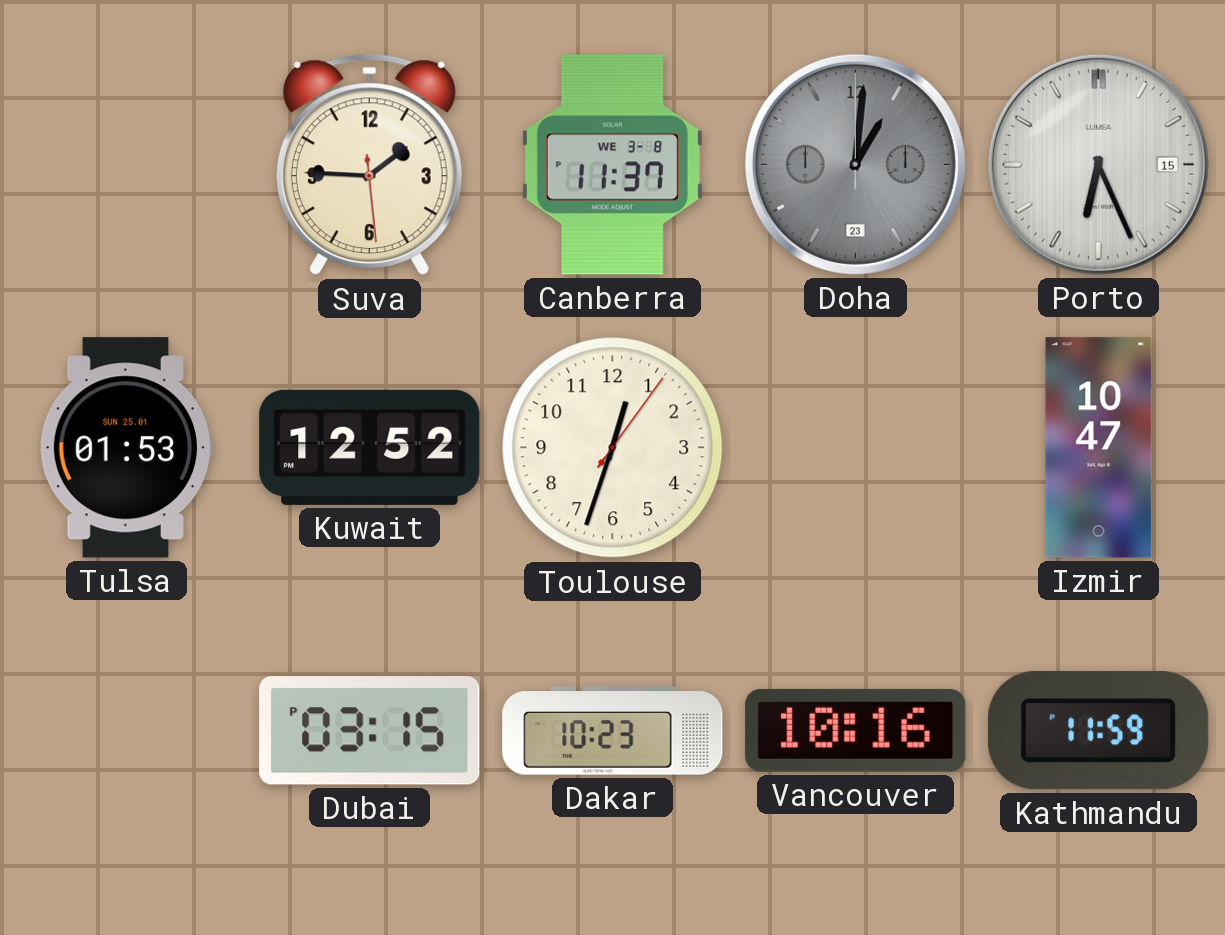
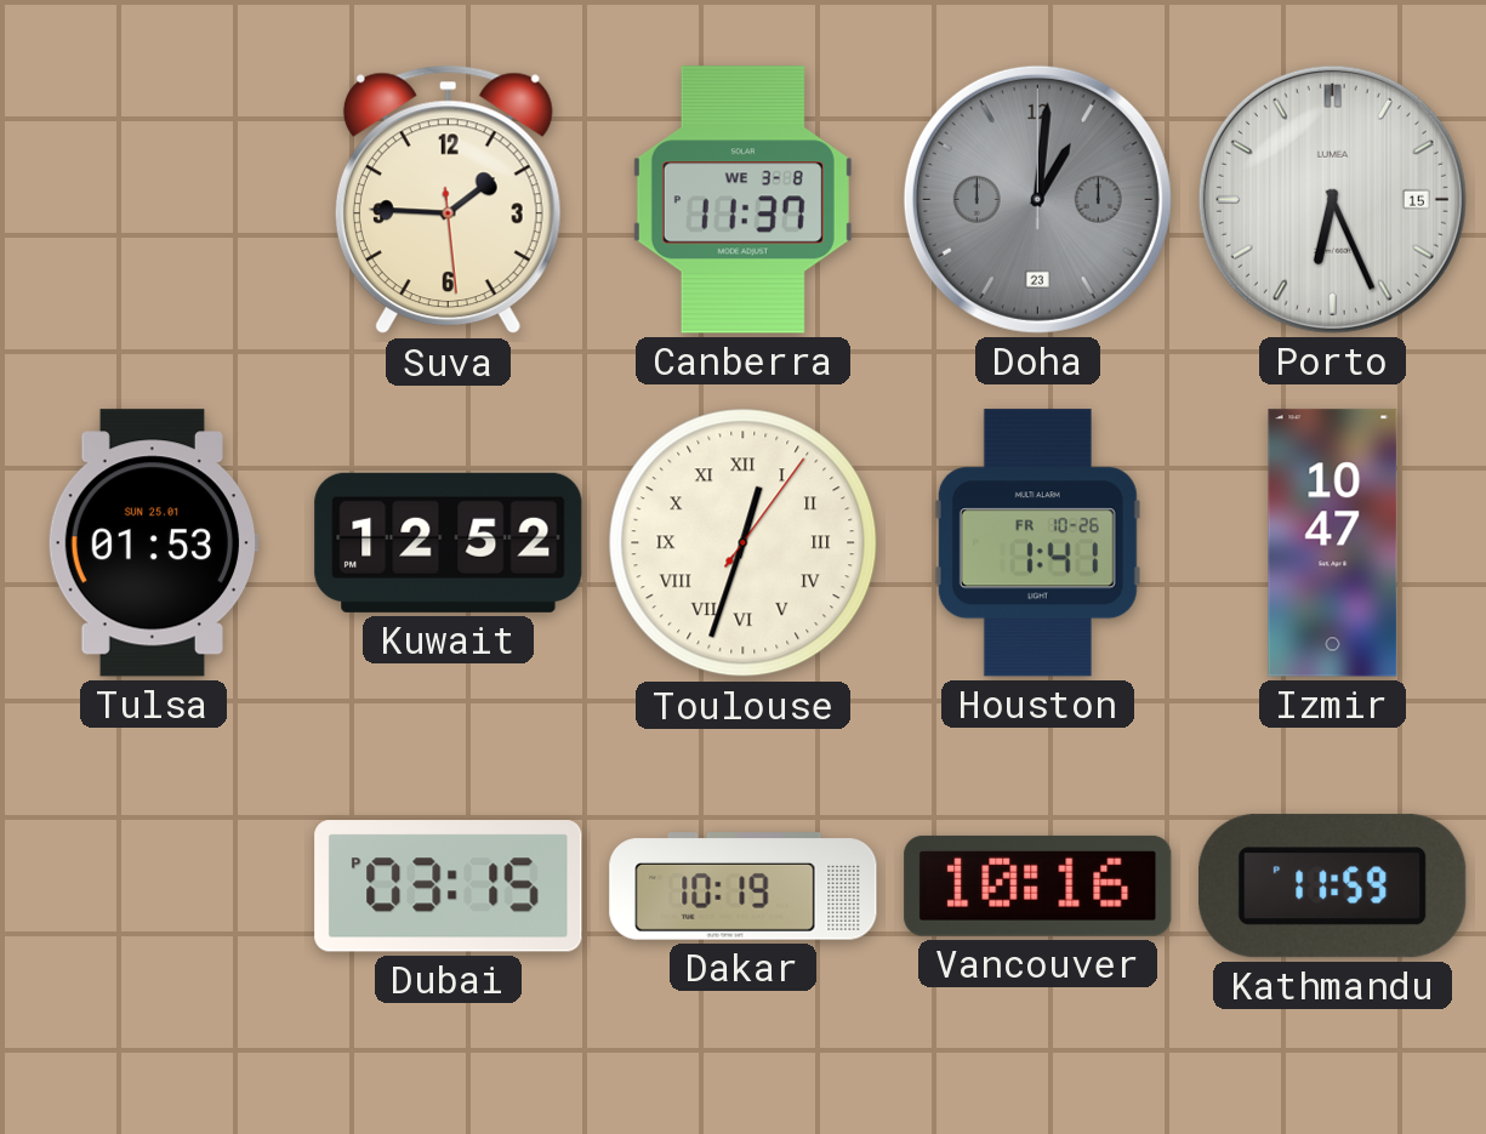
Toulouse numerals: Arabic -> Roman (744, 543)
Houston: none -> 1:41 (1037, 543)
Dakar: 10:23 -> 10:19 (744, 887)
